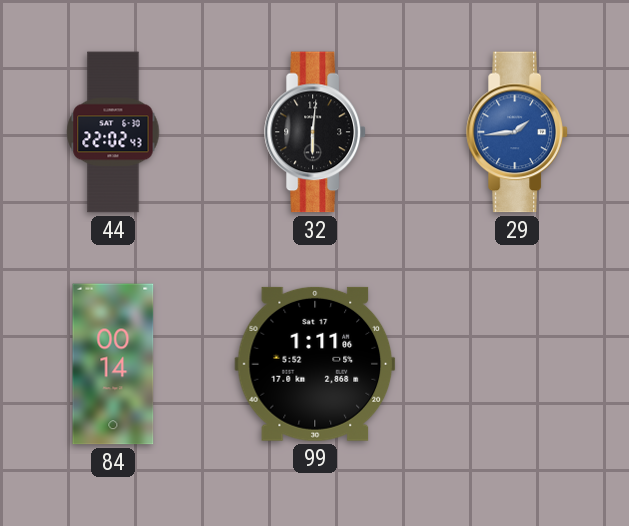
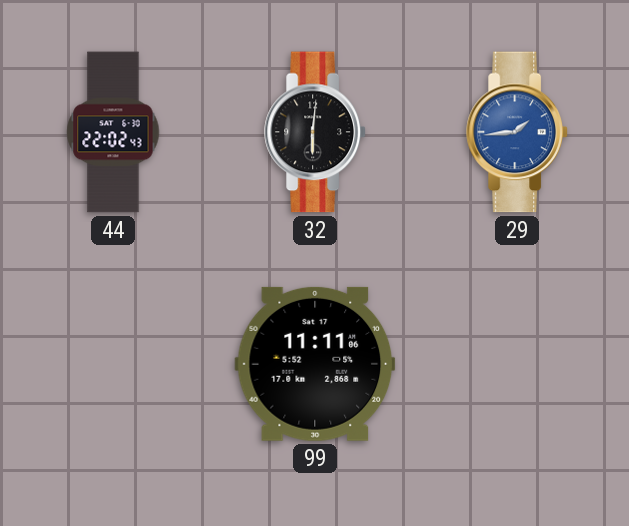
84: 00:14 -> none (113, 364)
99: 1:11 -> 11:11 (315, 364)
